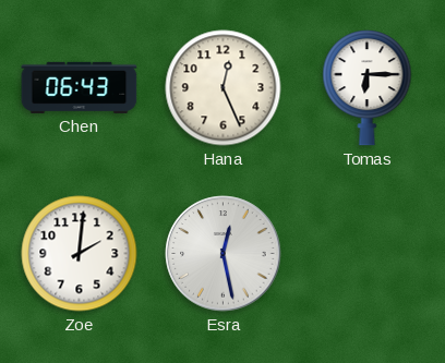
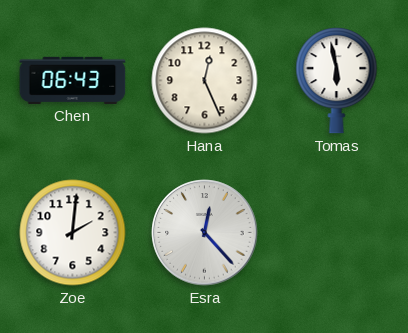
Tomas: 6:15 -> 5:58 (337, 81)
Esra: 12:28 -> 12:23 (205, 233)
